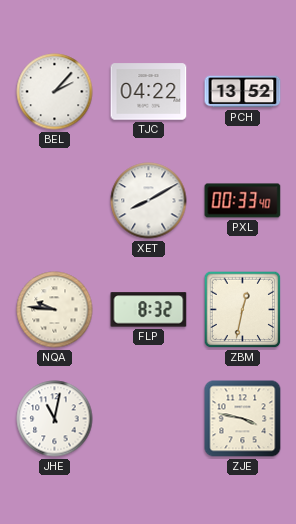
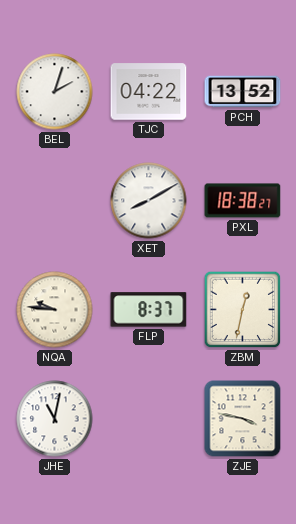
BEL: 2:07 -> 2:03 (55, 92)
PXL: 00:33 -> 18:38 (243, 201)
FLP: 8:32 -> 8:37 (149, 310)
